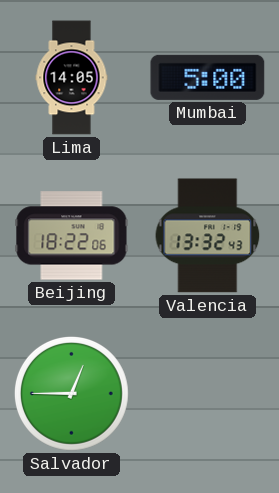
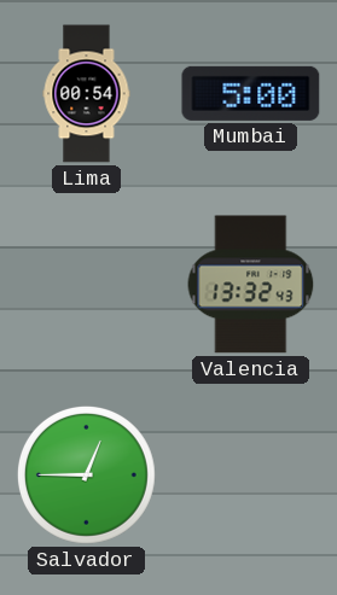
Lima: 14:05 -> 00:54 (87, 94)
Beijing: 18:22 -> none (72, 236)
